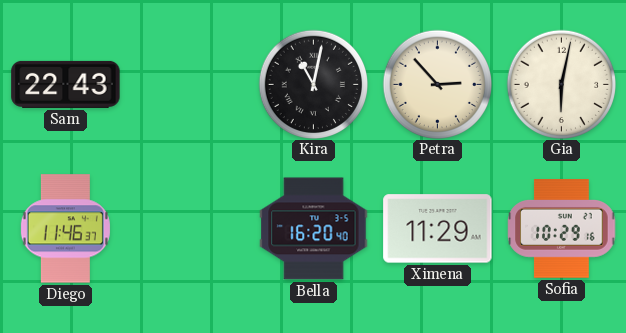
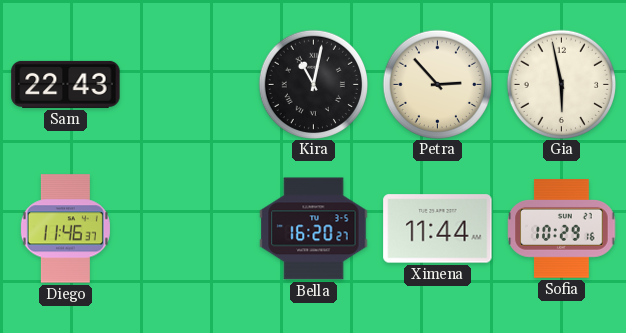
Gia: 6:02 -> 5:58 (561, 84)
Bella: 16:20:40 -> 16:20:27 (314, 229)
Ximena: 11:29 -> 11:44 (438, 229)
